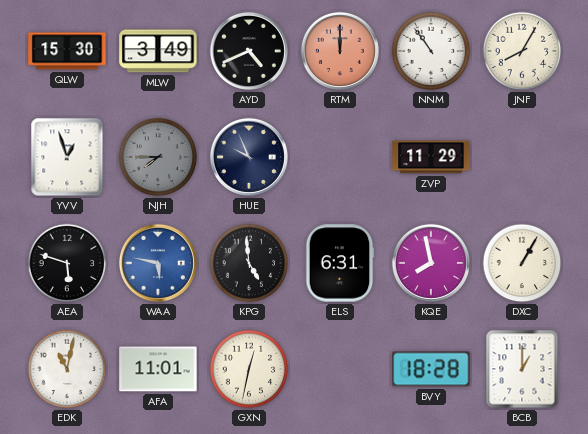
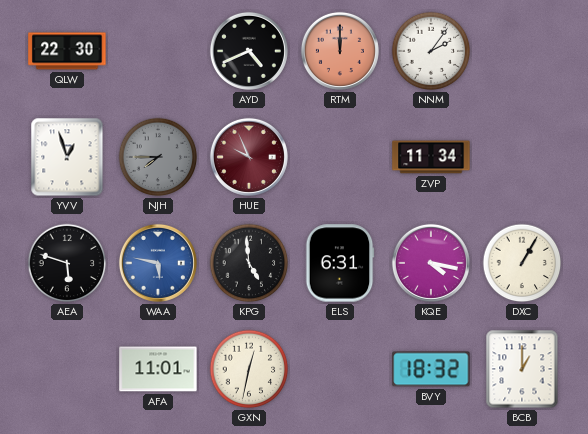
QLW: 15:30 -> 22:30 (67, 51)
MLW: 3:49 -> none (158, 51)
NNM: 10:54 -> 2:06 (431, 51)
JNF: 8:05 -> none (522, 51)
HUE dial: navy -> burgundy (249, 157)
ZVP: 11:29 -> 11:34 (431, 157)
KQE: 7:58 -> 4:17 (431, 263)
EDK: 11:02 -> none (67, 369)
BVY: 18:28 -> 18:32 (431, 369)
